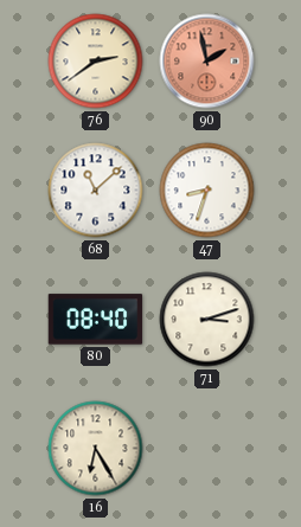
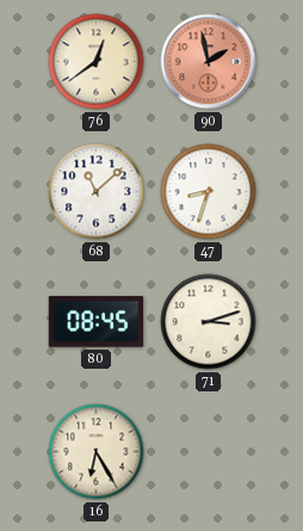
76: 2:39 -> 12:39 (97, 62)
80: 08:40 -> 08:45 (97, 322)
